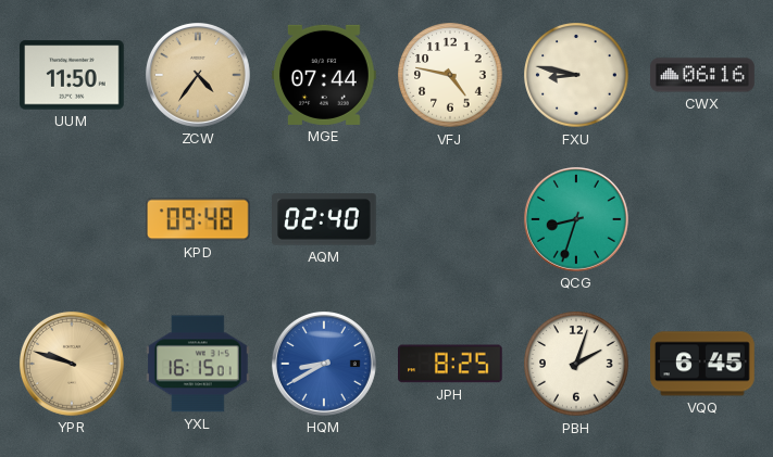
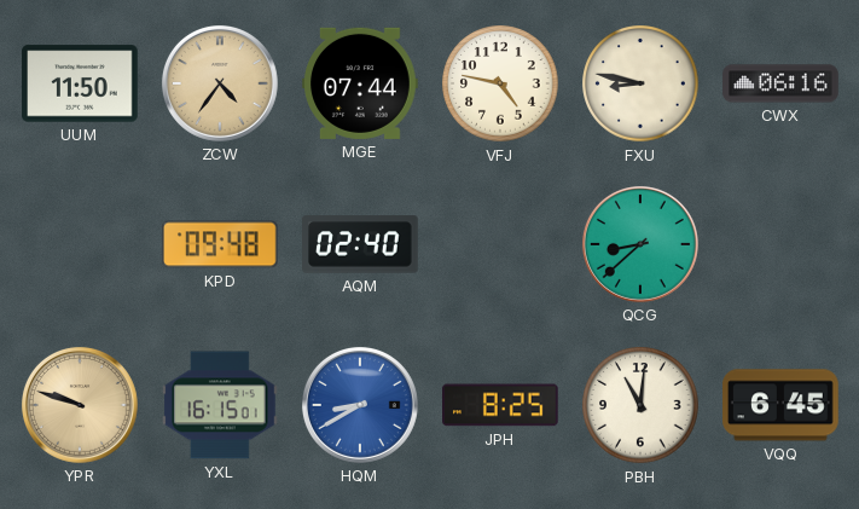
QCG: 8:33 -> 8:38 (640, 244)
PBH: 2:03 -> 11:01 (640, 405)
